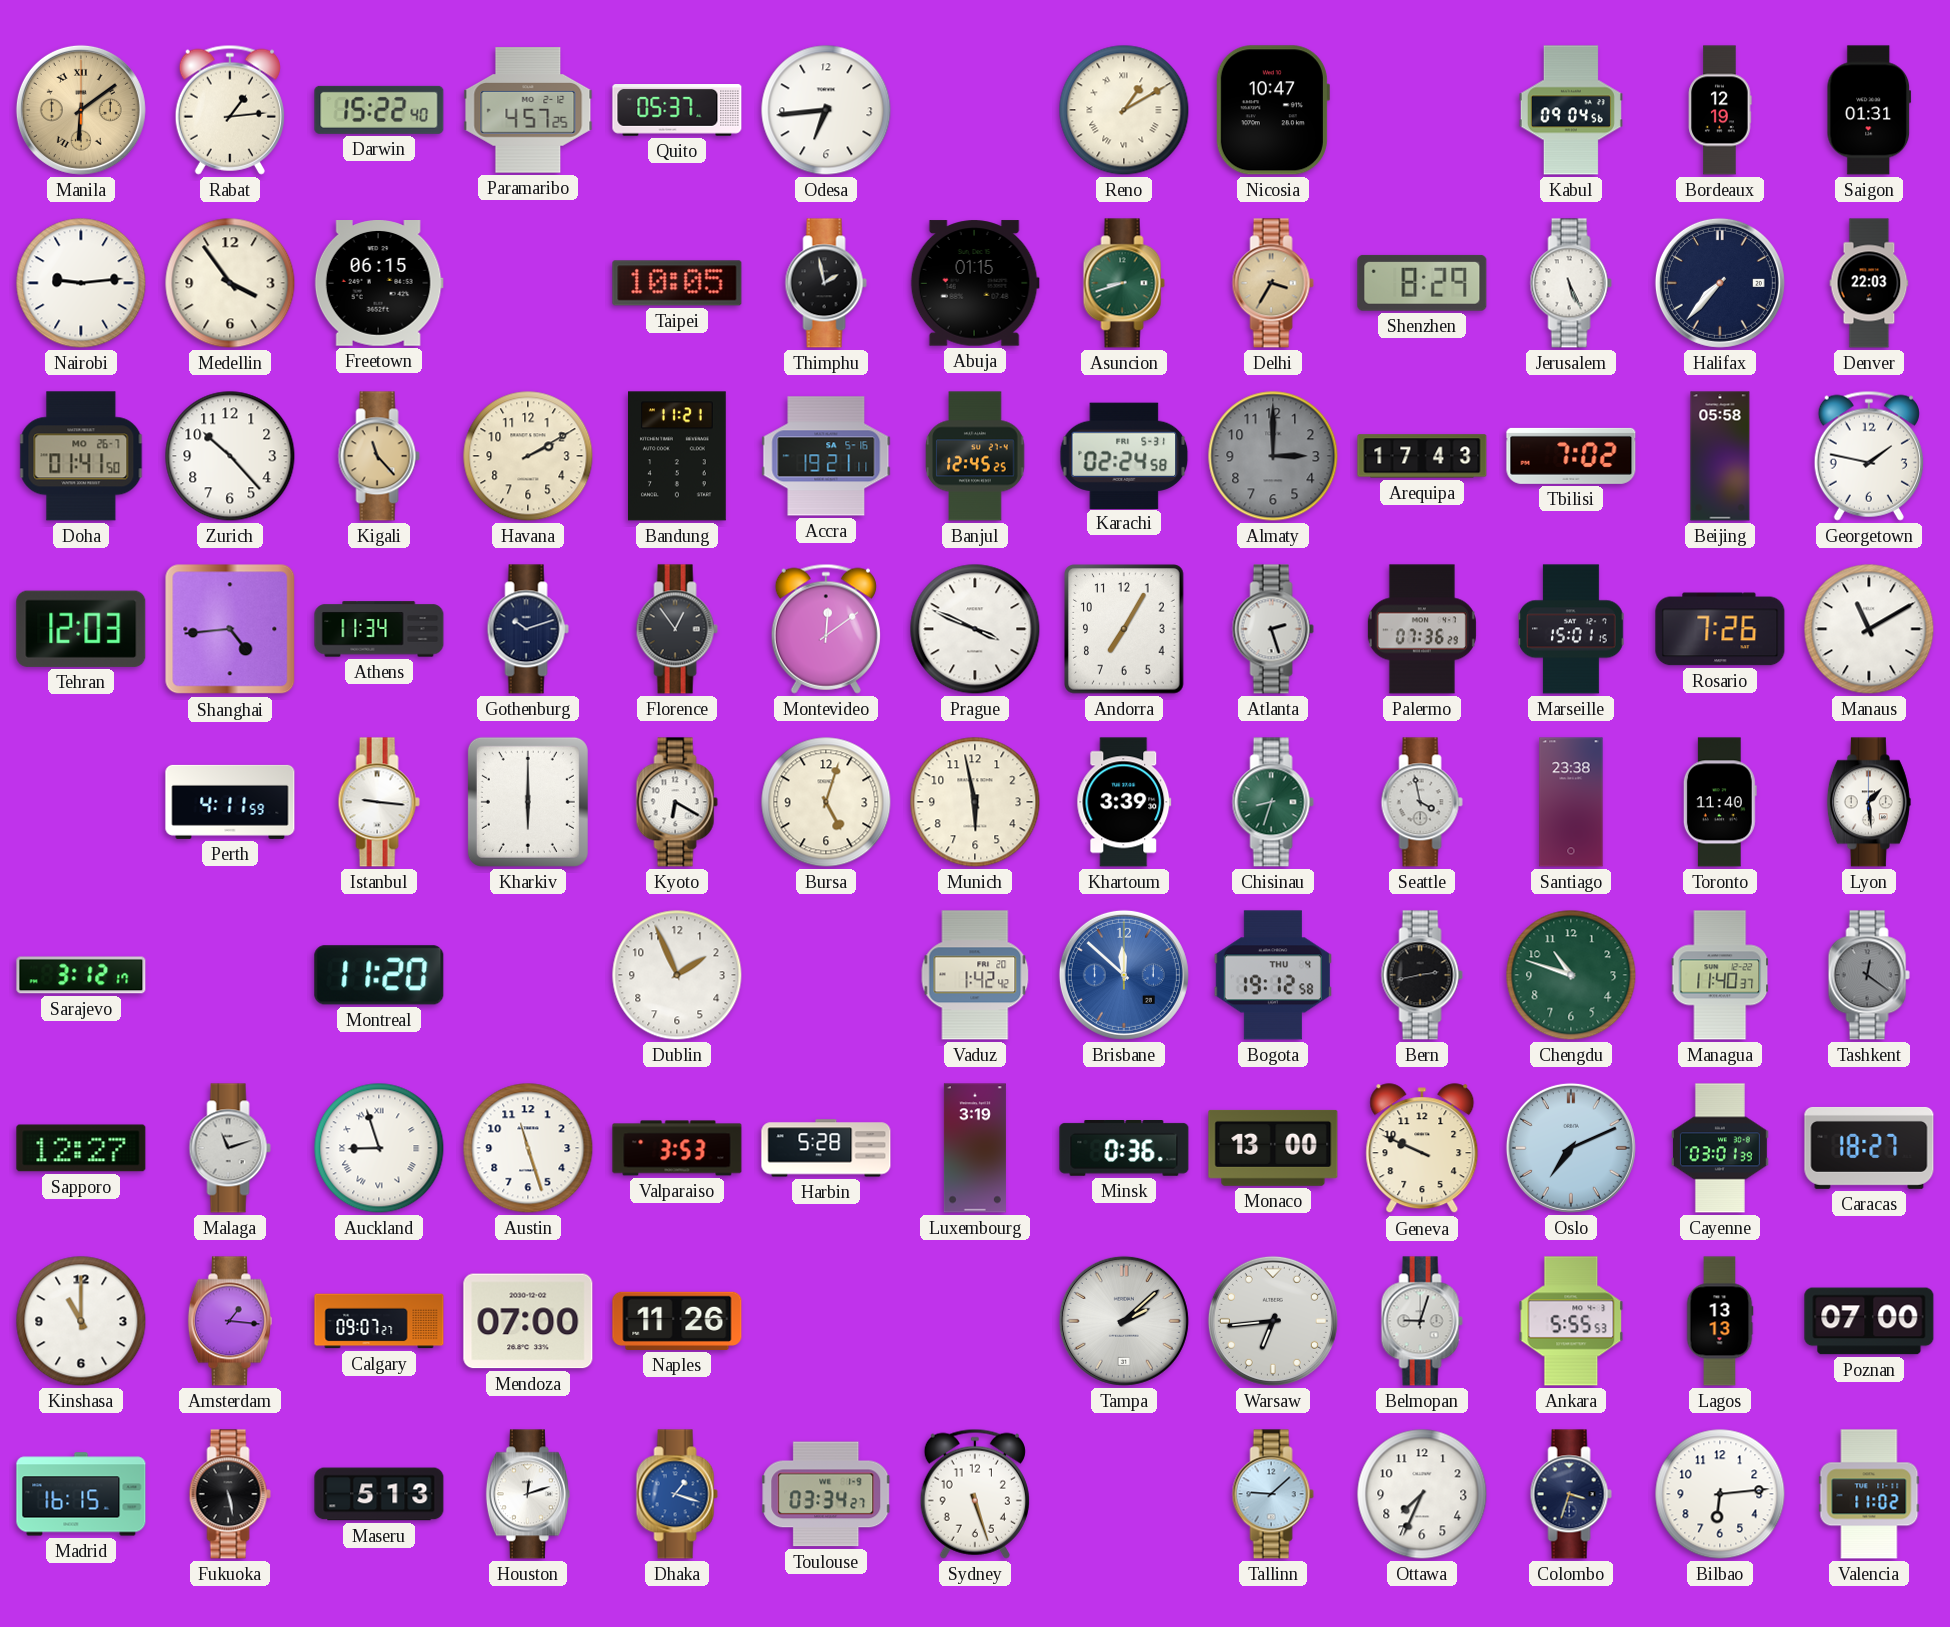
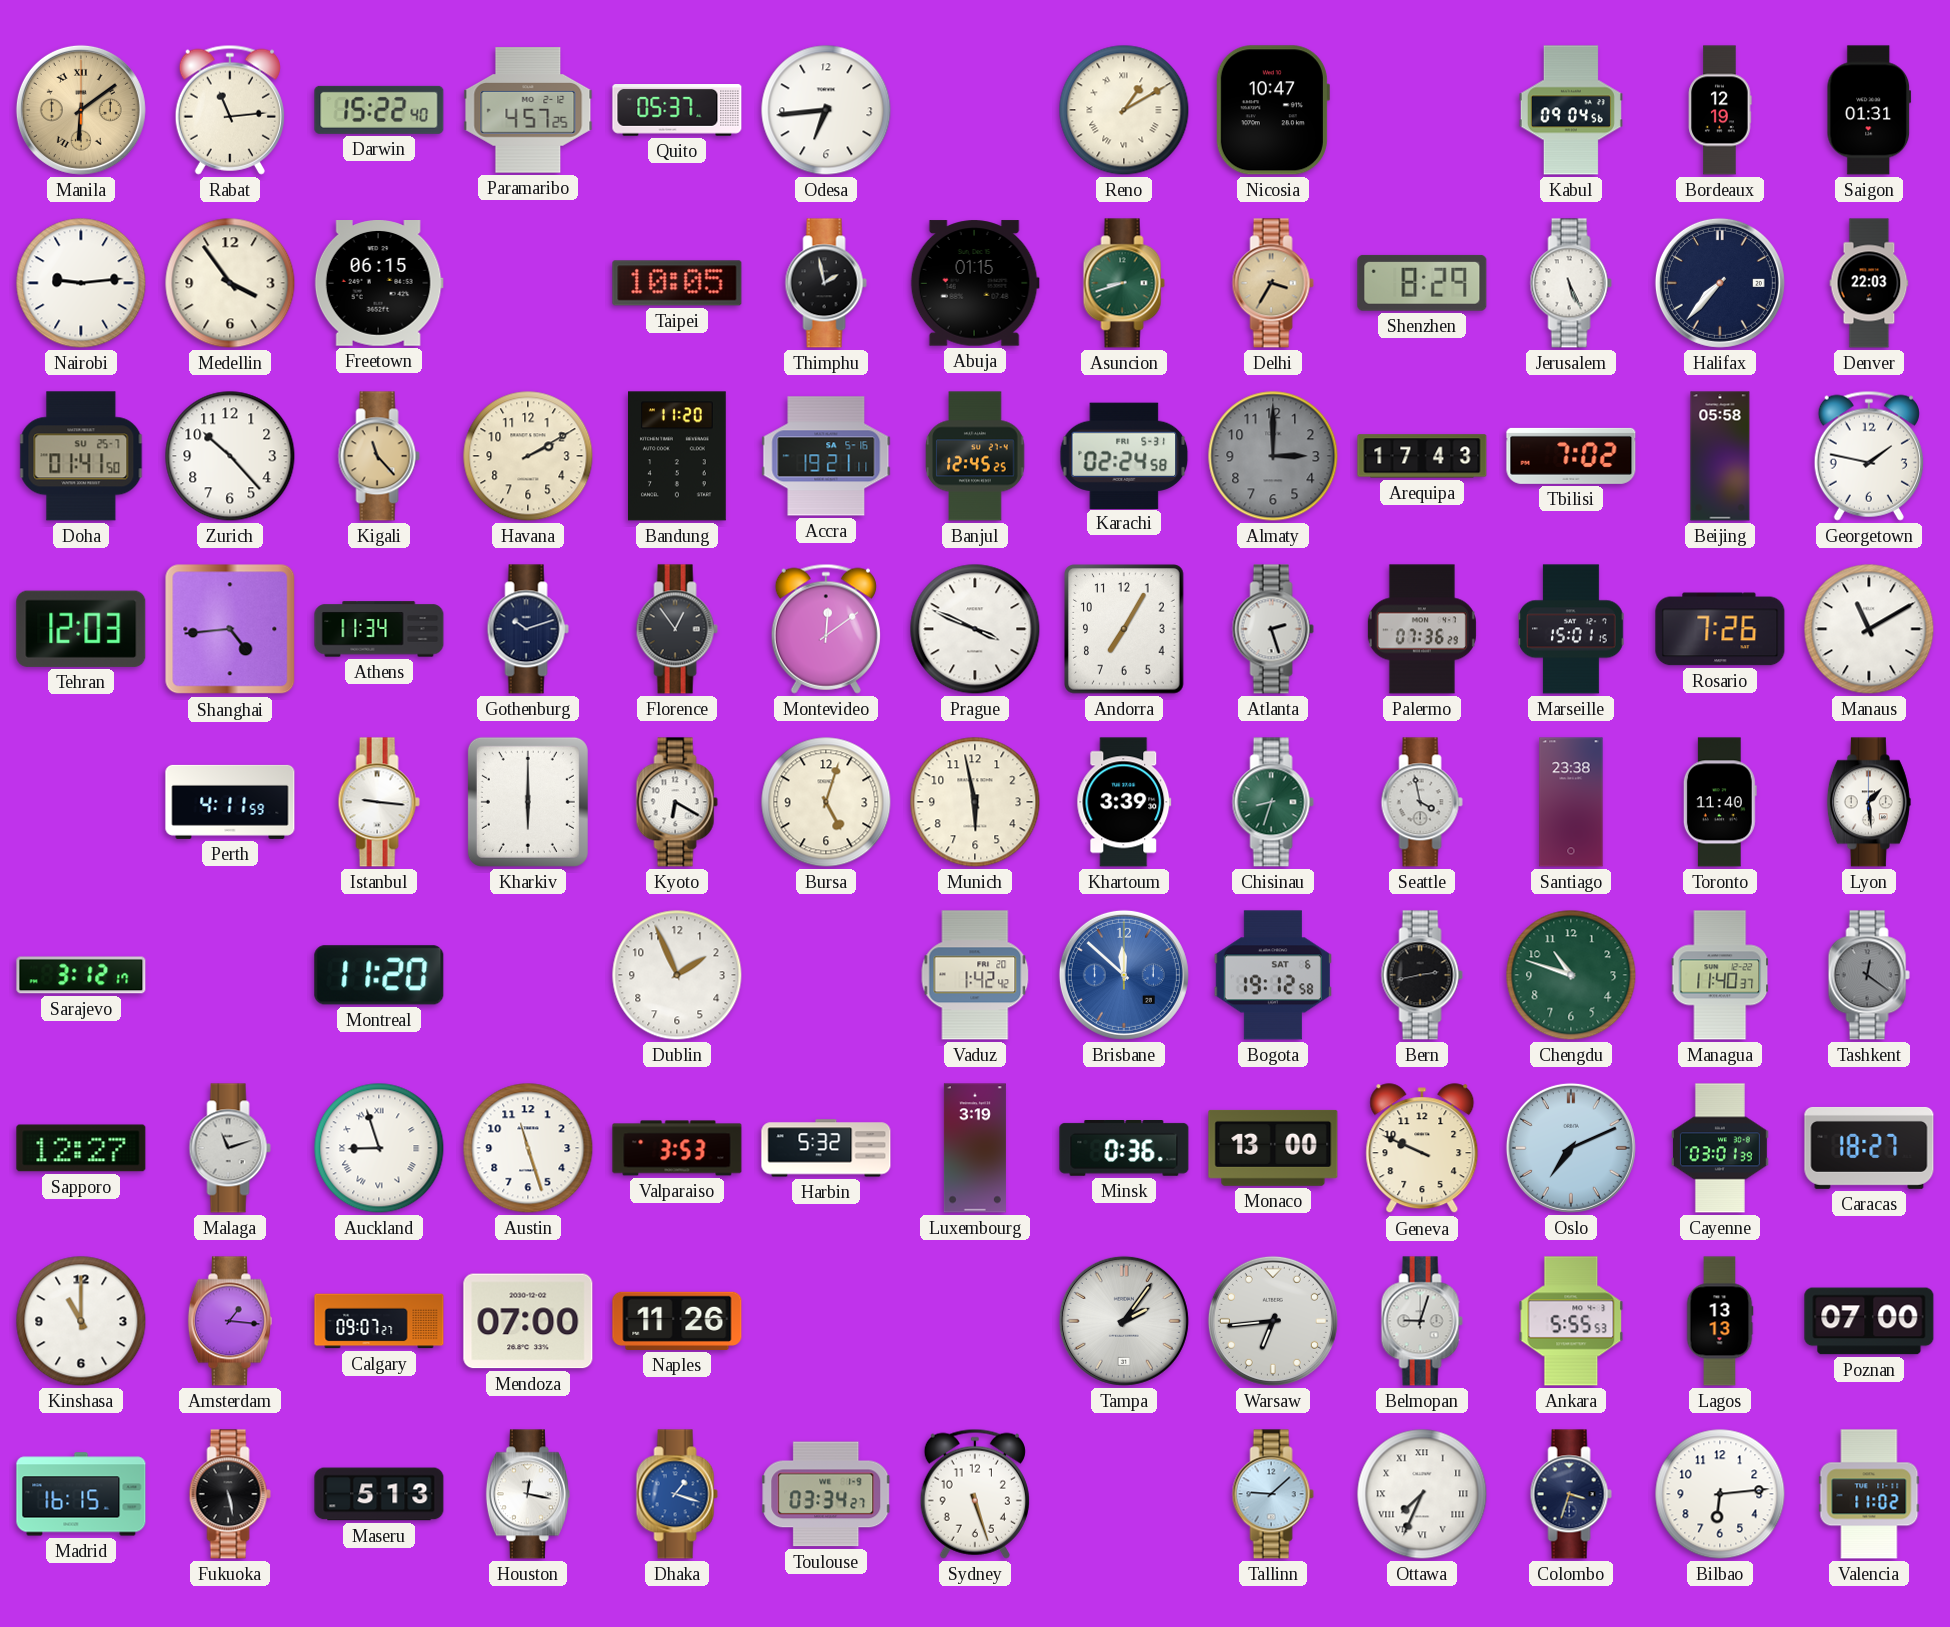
Rabat: 1:14 -> 11:14 (230, 110)
Doha date: MO 26-7 -> SU 25-7 (81, 456)
Bandung: 11:21 -> 11:20 (678, 456)
Bogota date: THU 4 -> SAT 6 (1273, 975)
Harbin: 5:28 -> 5:32 (826, 1148)
Tampa: 2:08 -> 2:06 (1124, 1321)
Houston: 12:12 -> 12:17 (528, 1494)
Ottawa numerals: Arabic -> Roman (1422, 1494)
